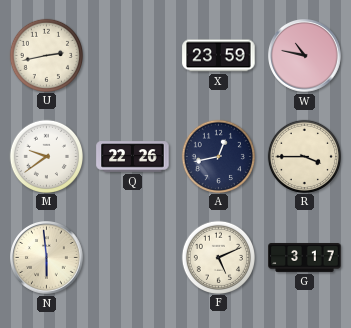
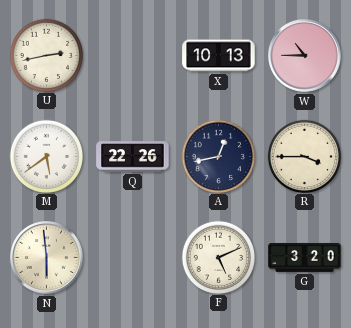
X: 23:59 -> 10:13 (219, 56)
W: 10:47 -> 10:45 (305, 56)
M: 9:39 -> 5:39 (46, 156)
G: 3:17 -> 3:20 (305, 257)
